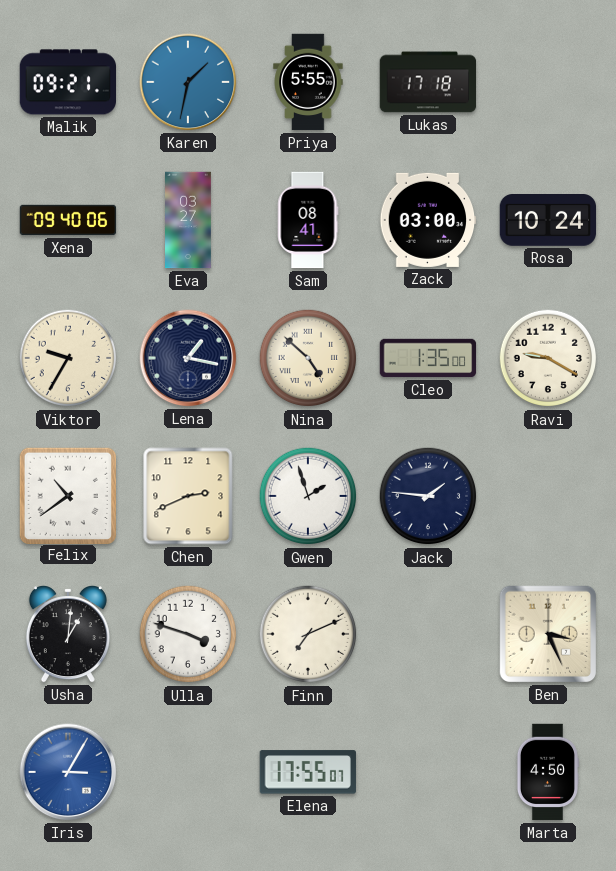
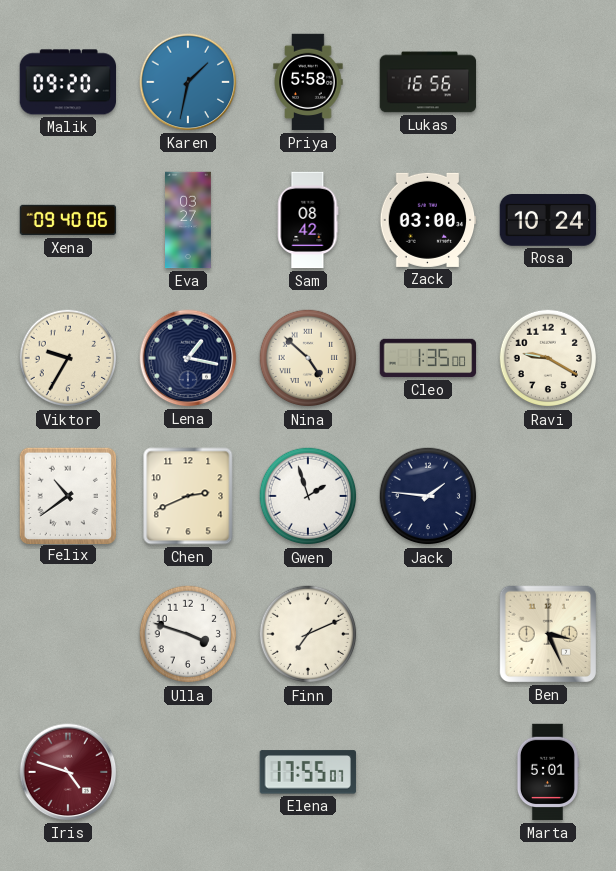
Malik: 09:21 -> 09:20 (67, 82)
Priya: 5:55 -> 5:58 (308, 82)
Lukas: 17:18 -> 16:56 (428, 82)
Sam: 08:41 -> 08:42 (308, 220)
Usha: 1:01 -> none (68, 634)
Iris: 3:05 -> 4:48 (68, 772)
Iris dial: blue -> burgundy (68, 772)
Marta: 4:50 -> 5:01 (547, 772)
